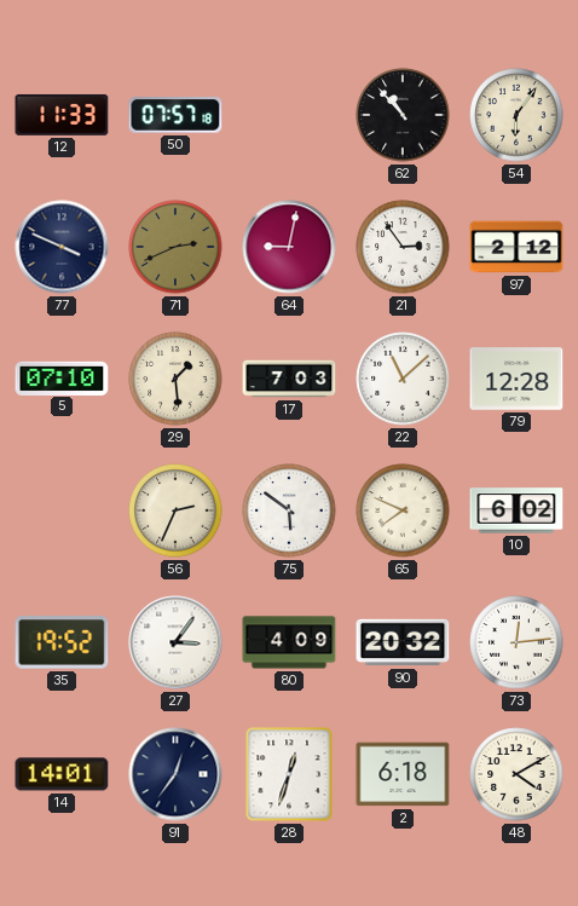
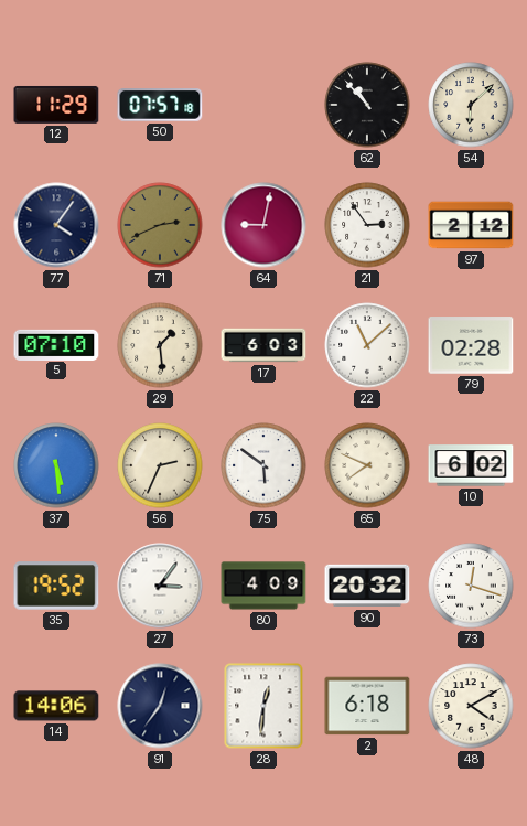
12: 11:33 -> 11:29 (56, 105)
54: 6:06 -> 6:08 (471, 105)
77: 3:49 -> 4:06 (56, 225)
17: 7:03 -> 6:03 (263, 345)
79: 12:28 -> 02:28 (471, 345)
37: none -> 5:29 (56, 465)
73: 12:14 -> 12:18 (471, 586)
14: 14:01 -> 14:06 (56, 706)
28: 12:33 -> 12:31 (263, 706)
